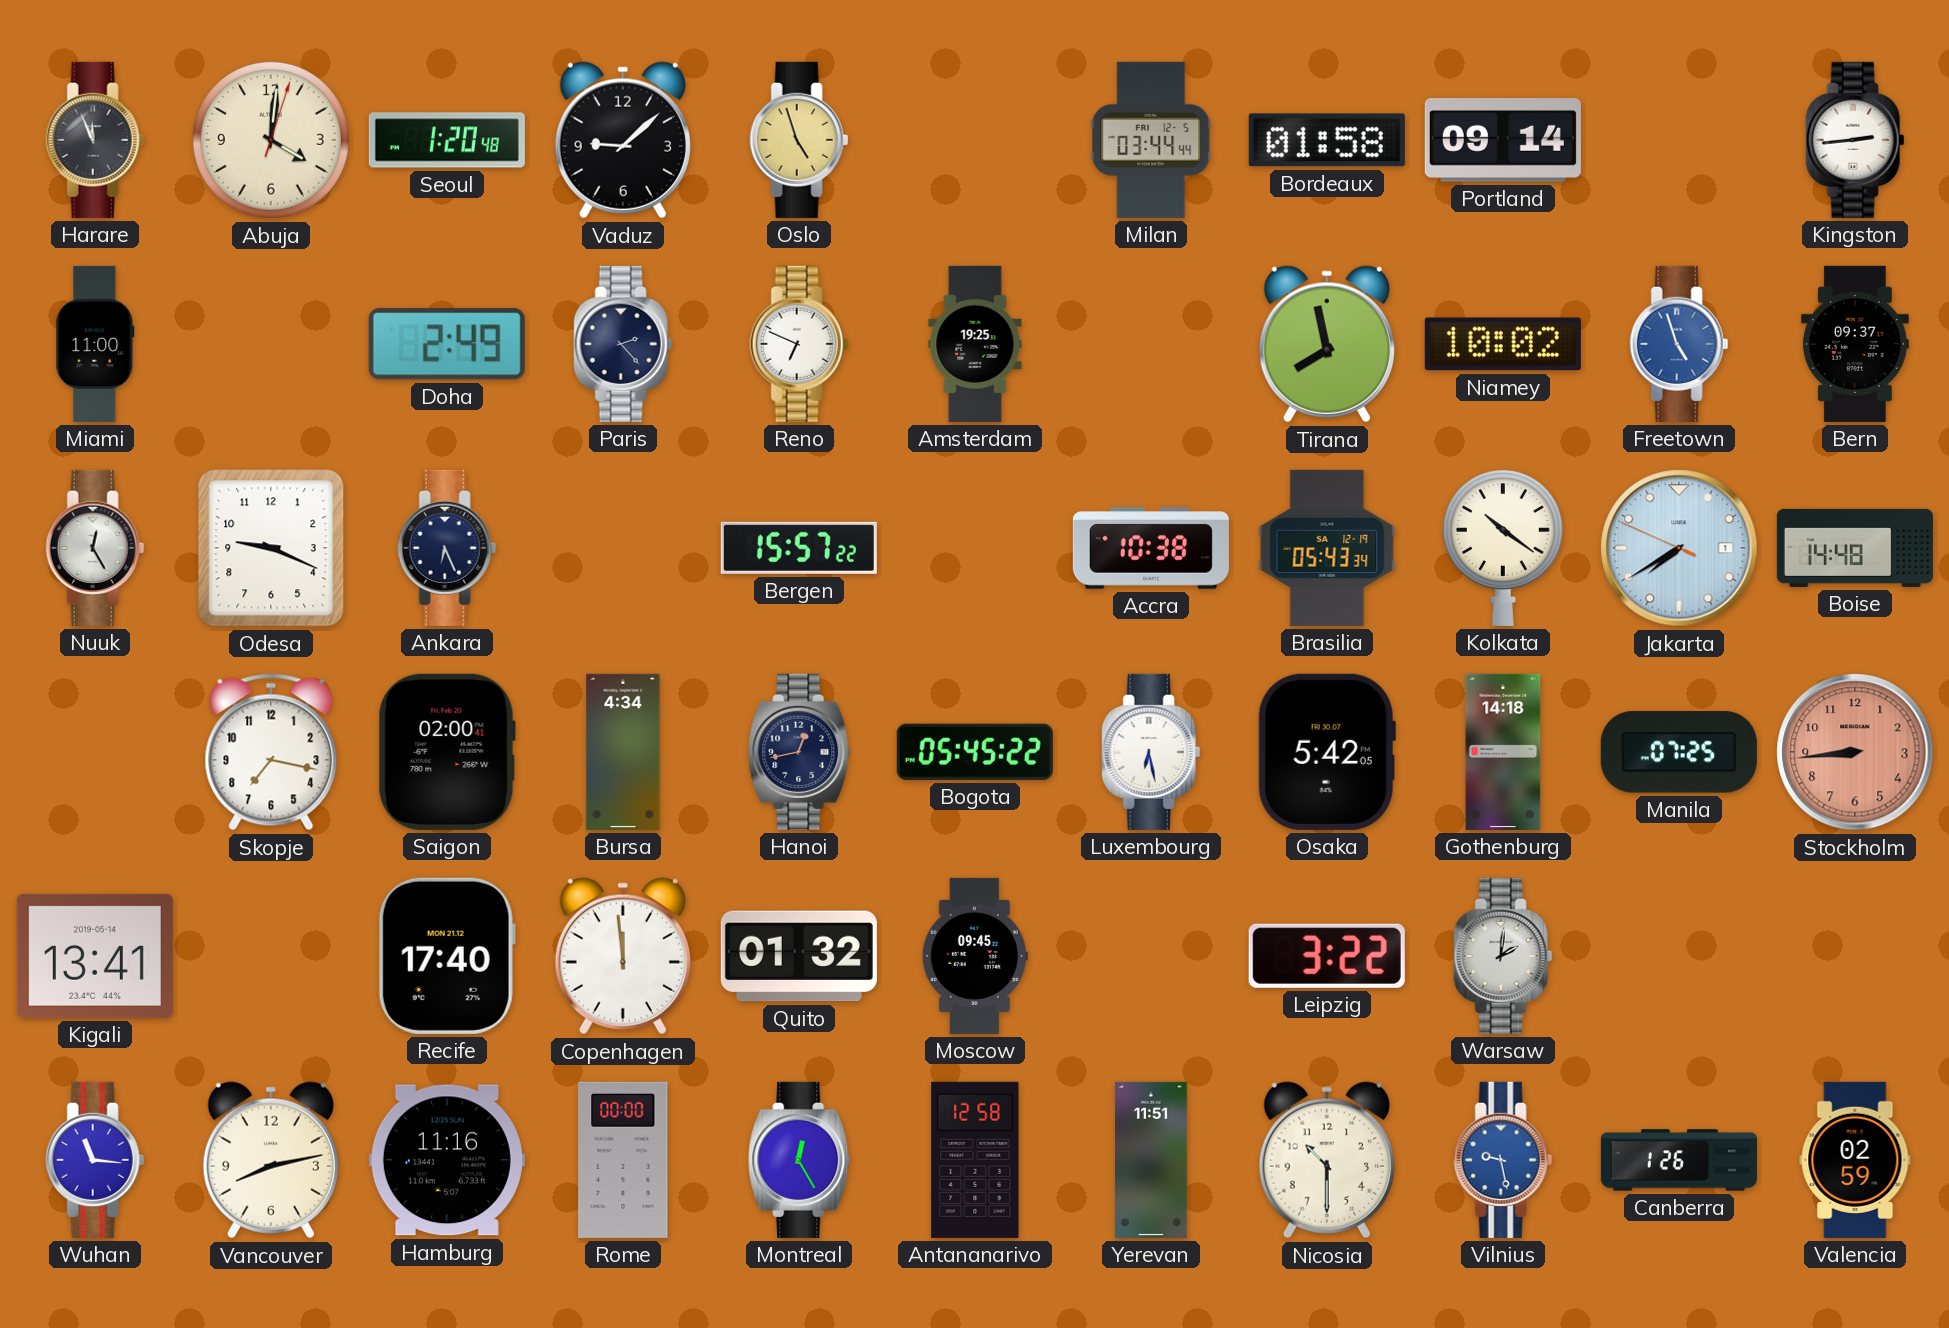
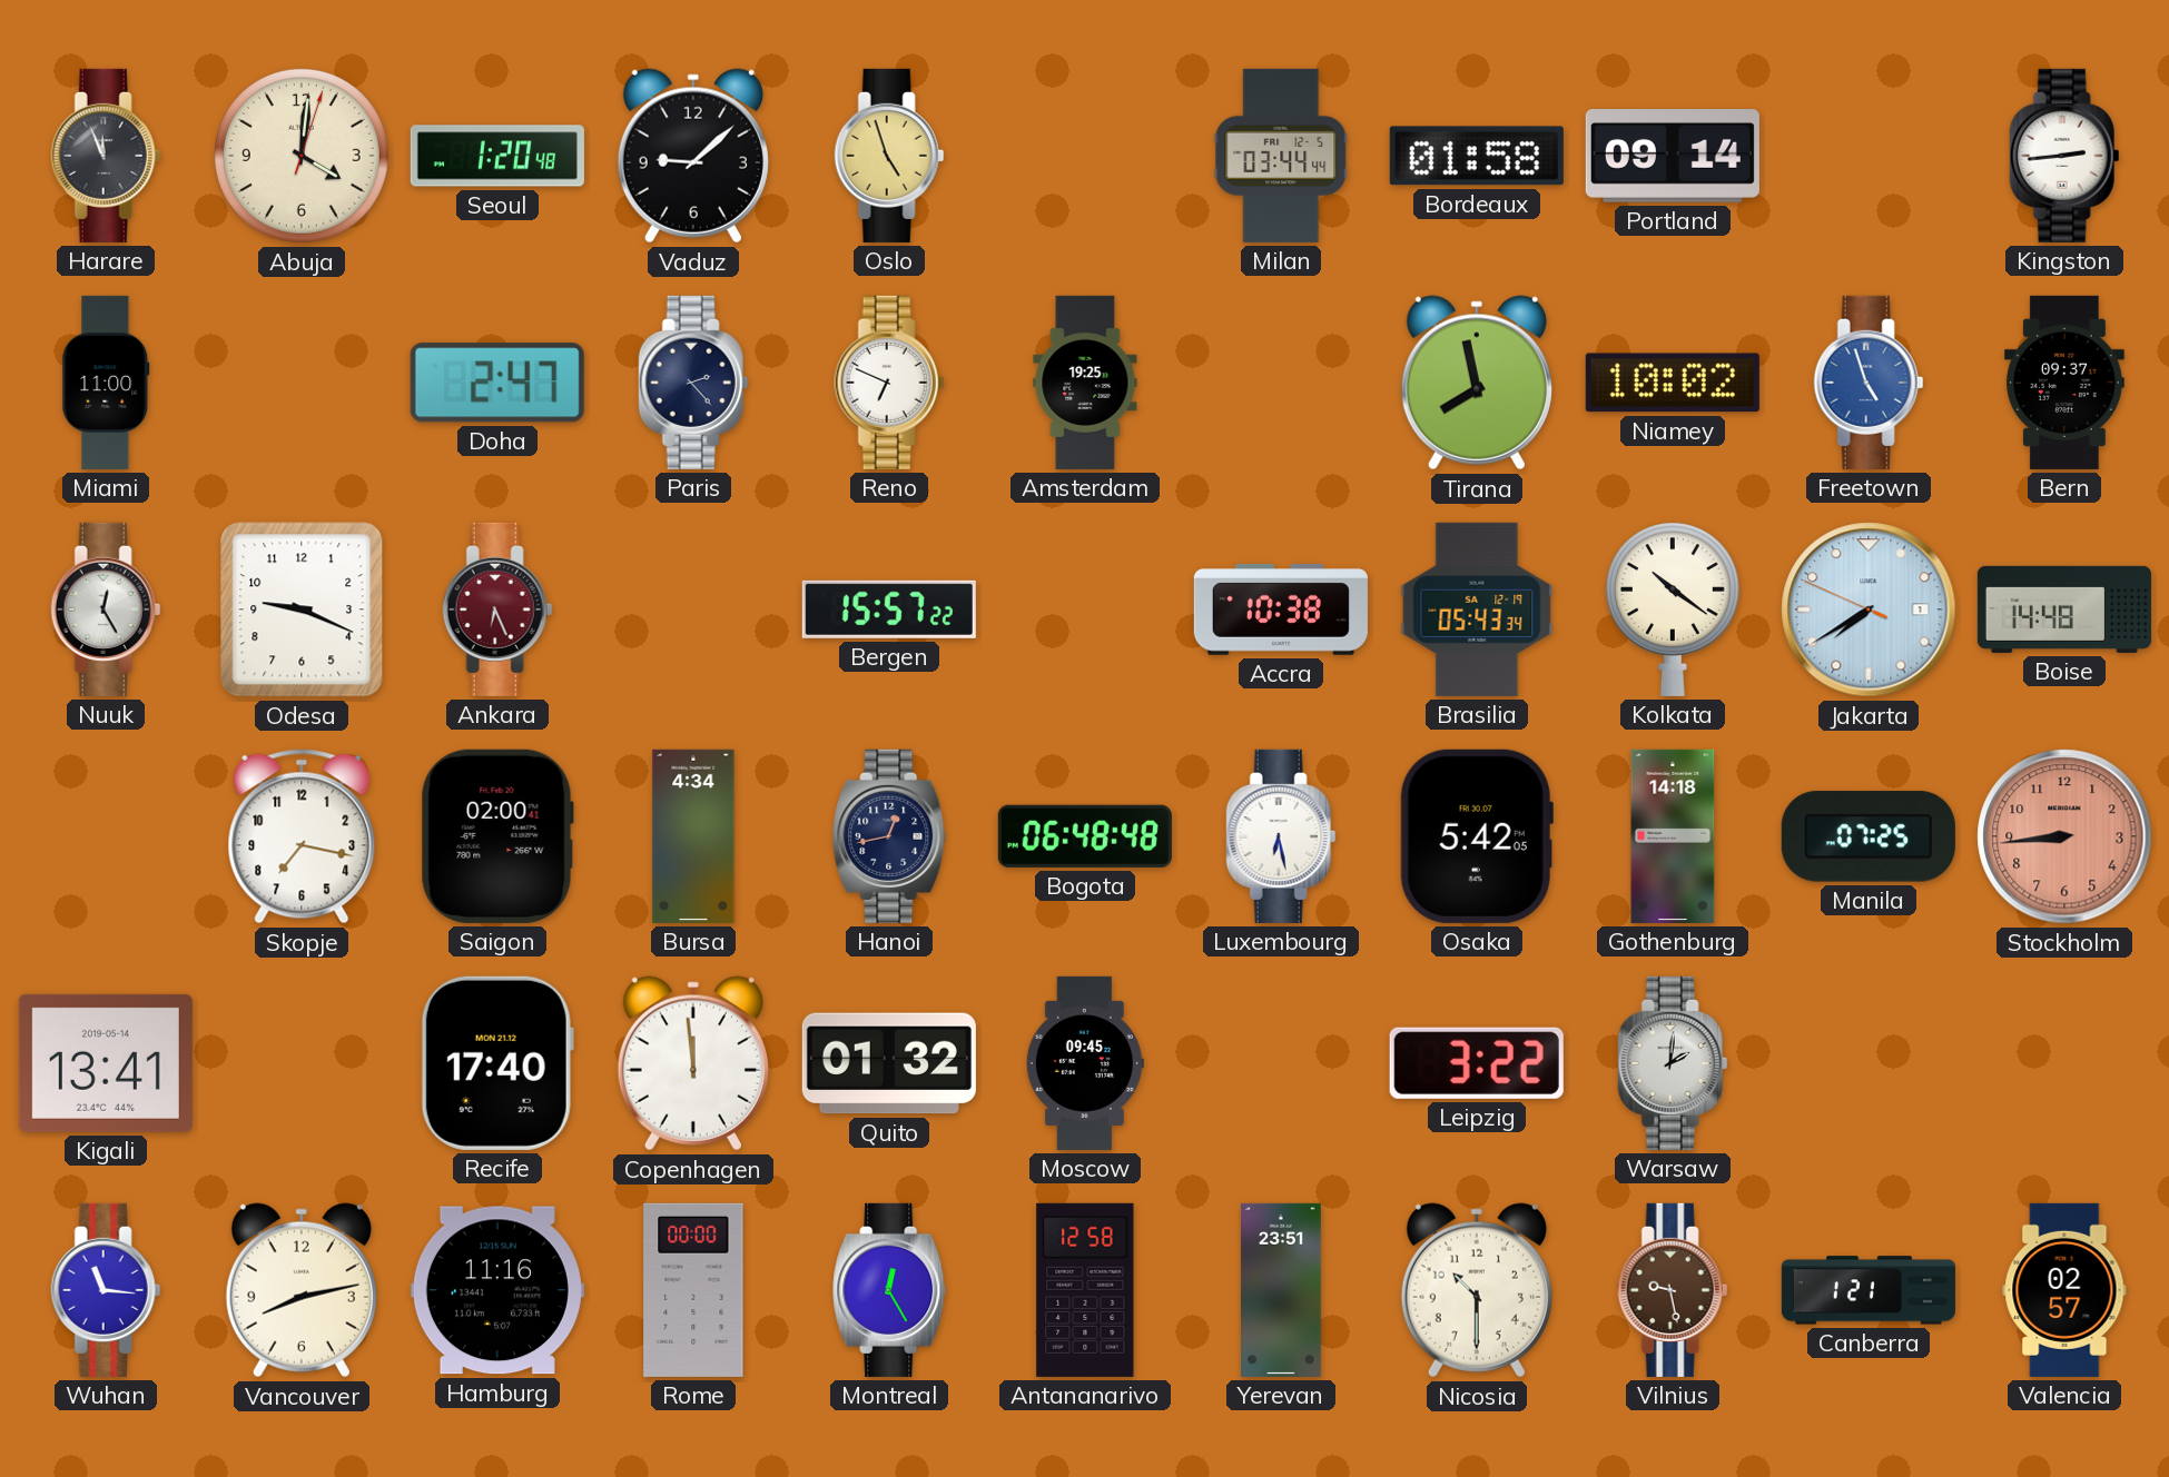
Doha: 2:49 -> 2:47 (497, 383)
Ankara dial: navy -> burgundy (497, 609)
Bogota: 05:45 -> 06:48 (1085, 836)
Yerevan: 11:51 -> 23:51 (1281, 1290)
Vilnius dial: blue -> brown (1673, 1290)
Canberra: 1:26 -> 1:21 (1869, 1290)
Valencia: 02:59 -> 02:57 (2064, 1290)
